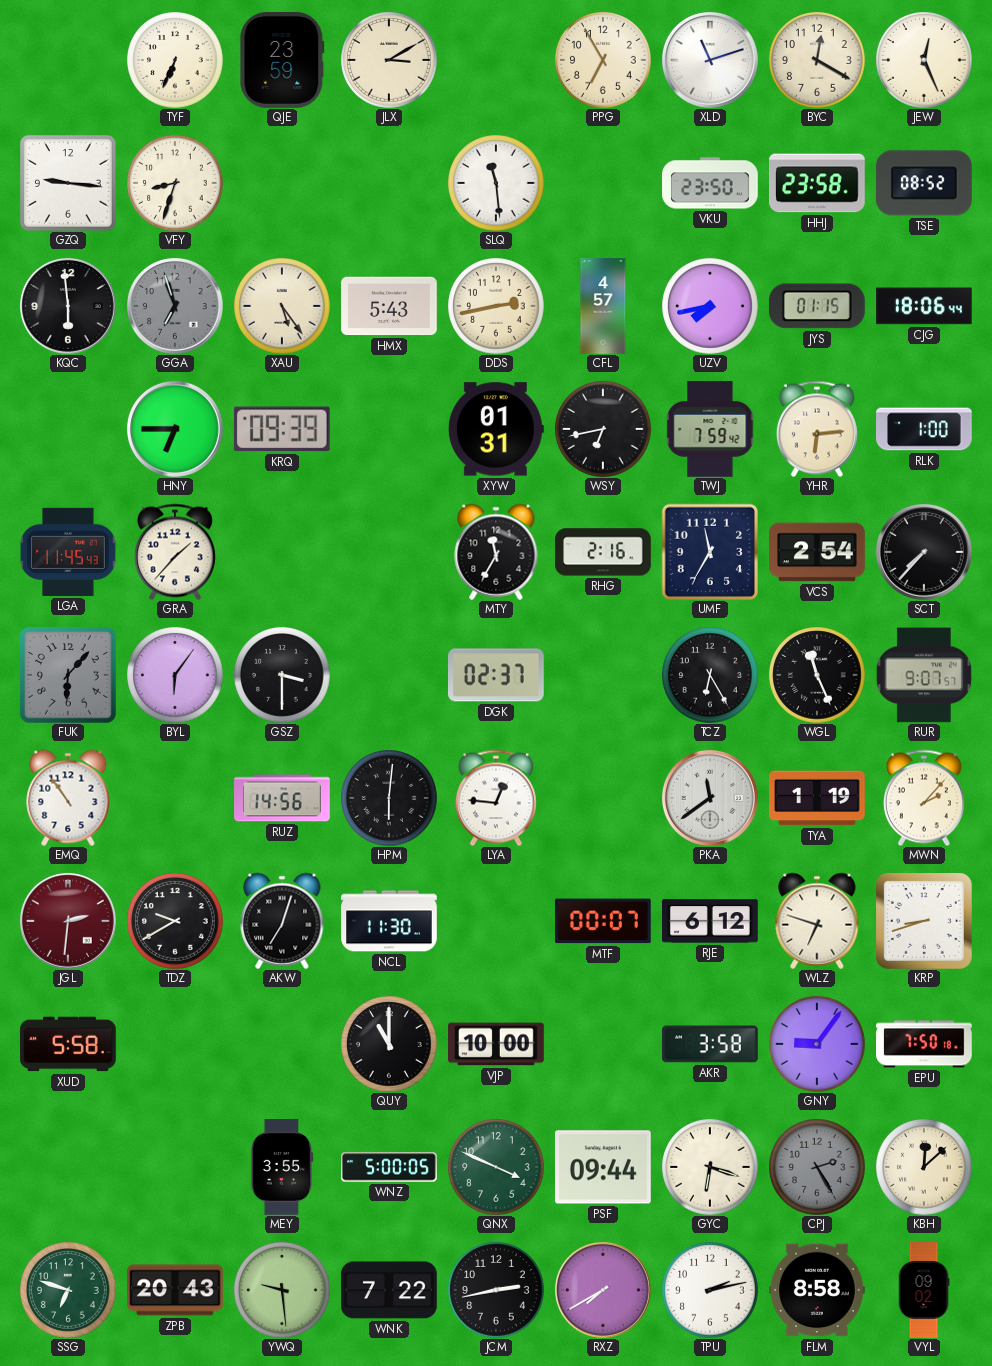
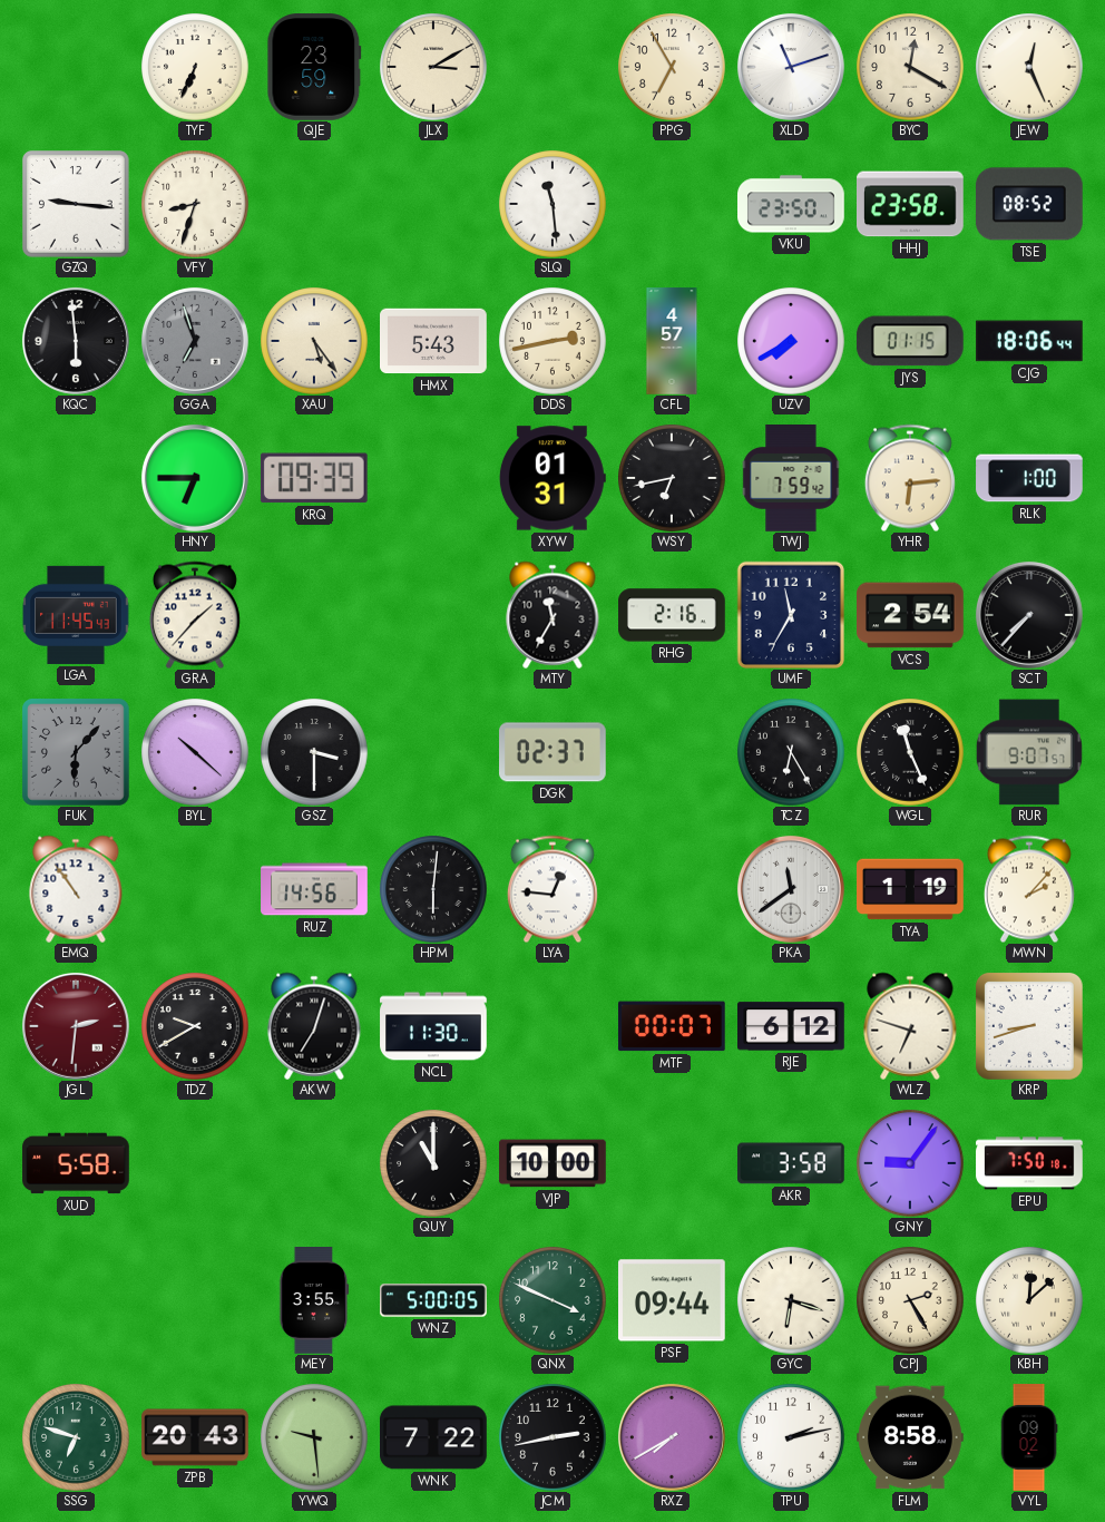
UZV: 7:43 -> 7:40 (791, 341)
BYL: 6:06 -> 10:22 (195, 752)
CPJ dial: grey -> cream (910, 1300)
